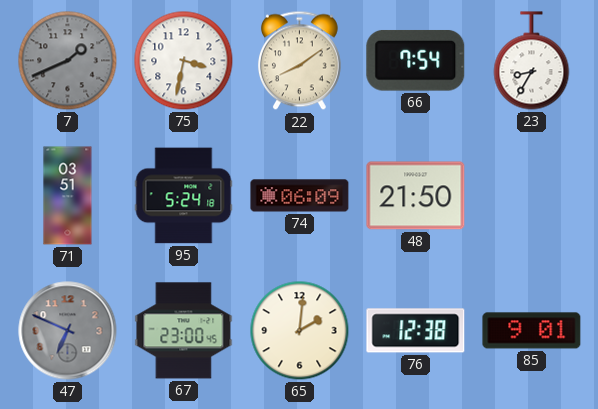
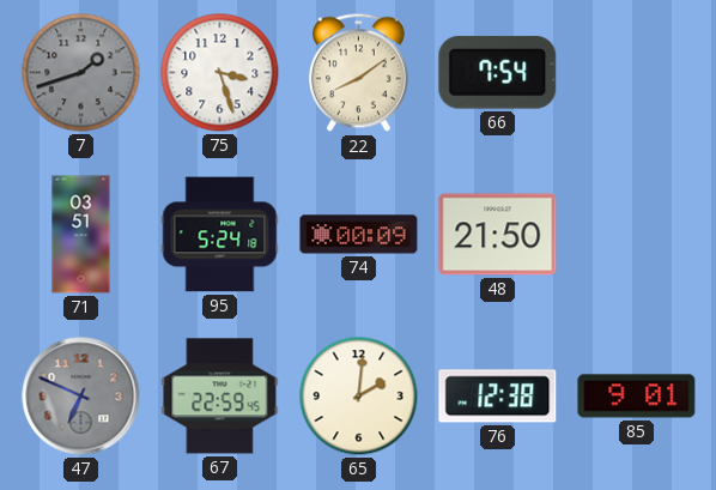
7: 1:41 -> 1:42 (81, 73)
75: 3:32 -> 3:27 (220, 73)
23: 8:35 -> none (532, 61)
74: 06:09 -> 00:09 (359, 235)
67: 23:00 -> 22:59 (220, 397)
